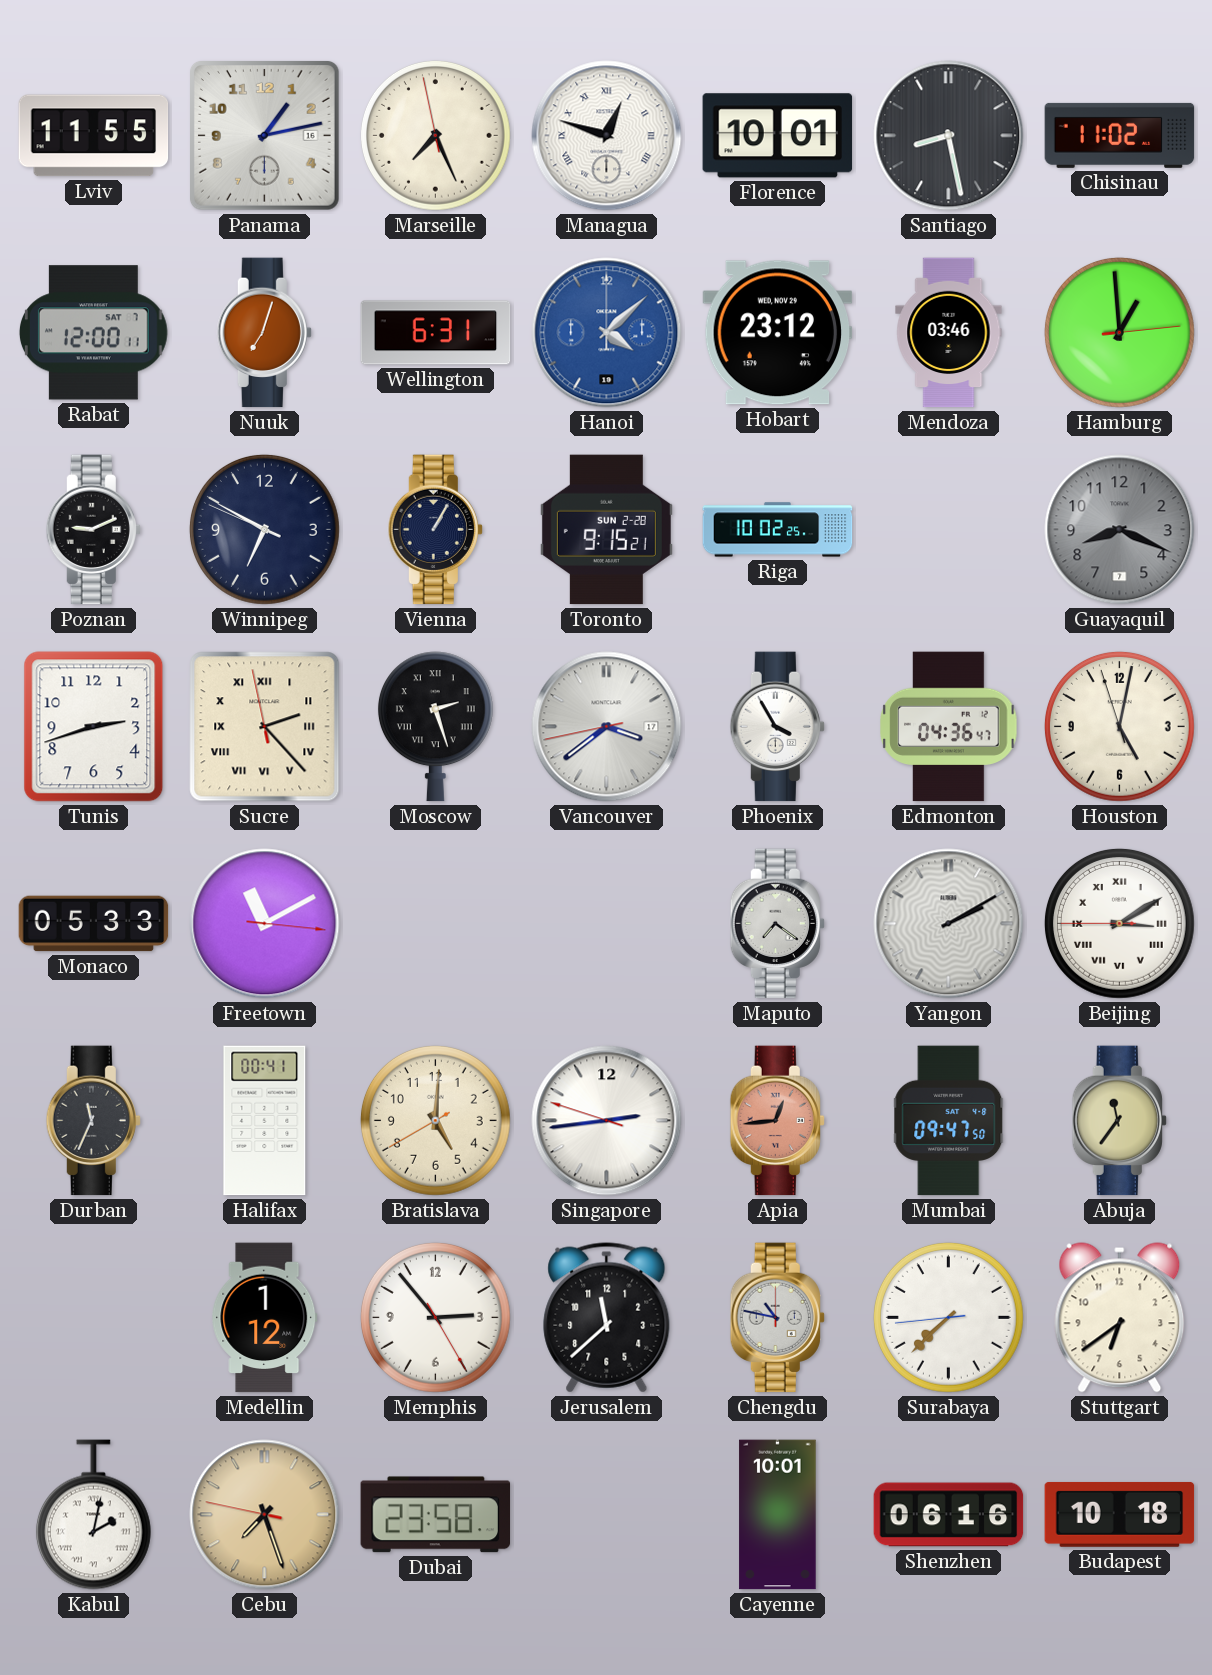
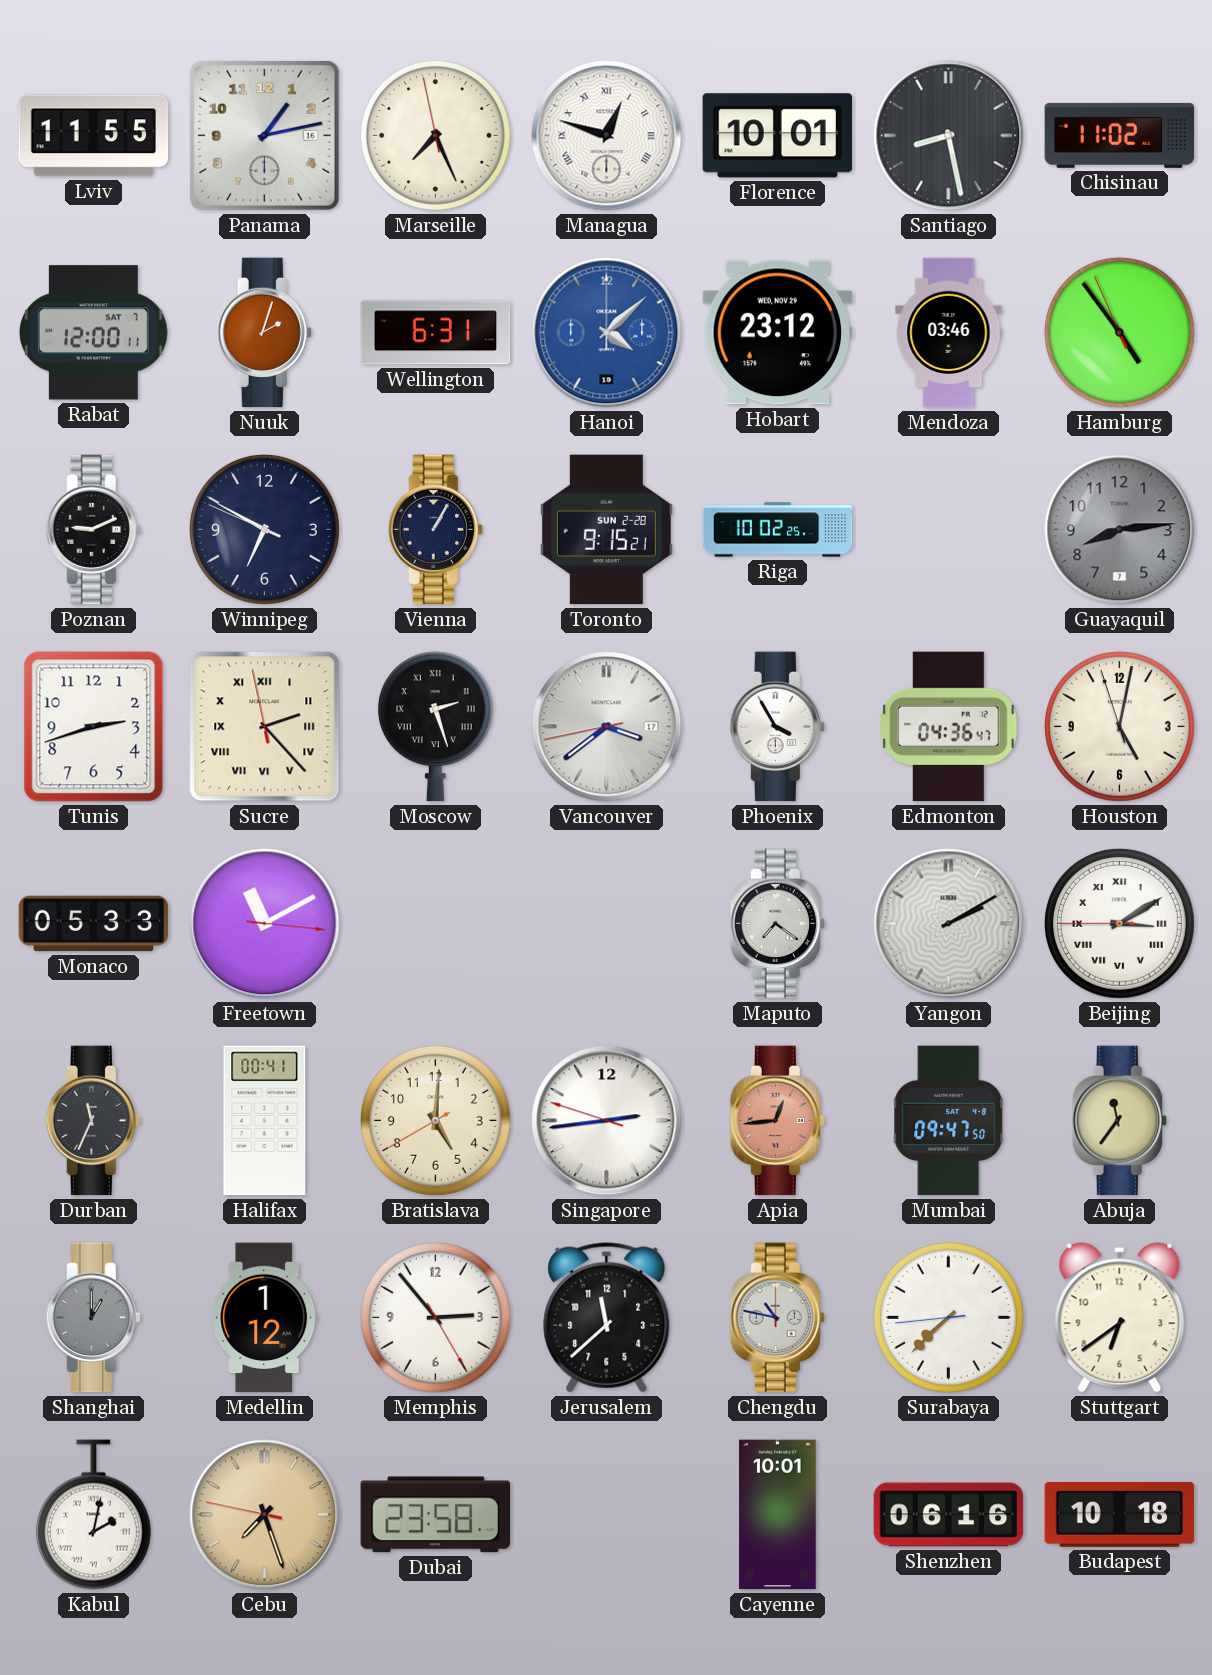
Nuuk: 7:03 -> 2:03 (264, 333)
Hamburg: 12:59 -> 4:53 (1119, 332)
Guayaquil: 8:19 -> 8:14 (1120, 530)
Shanghai: none -> 1:00 (93, 1318)
